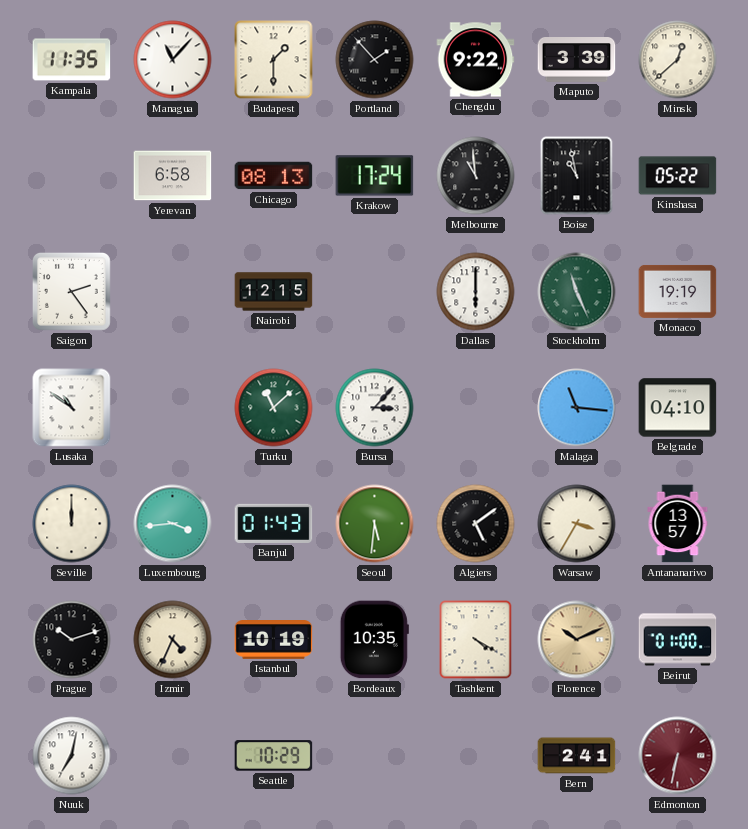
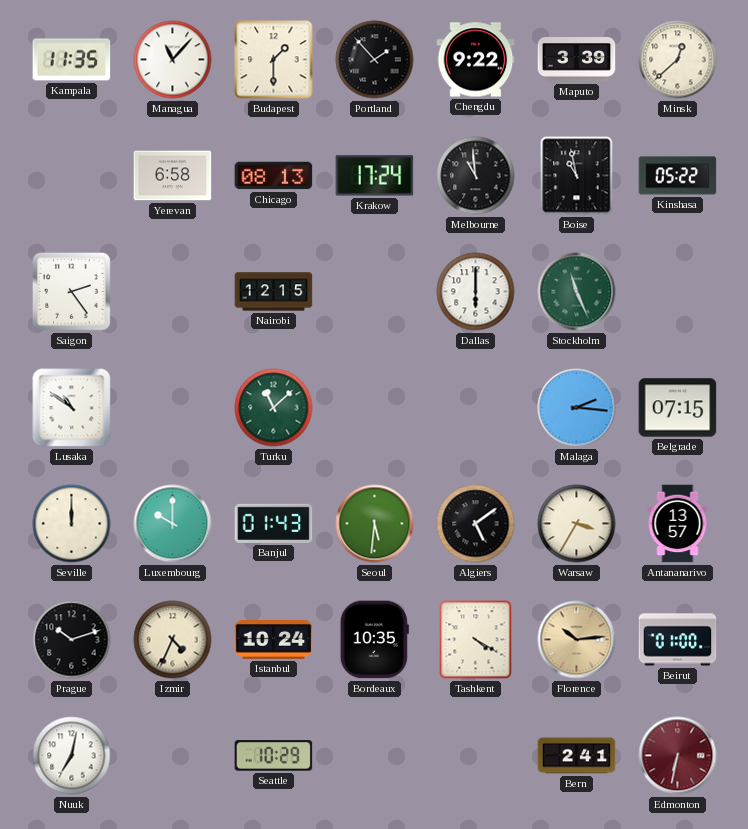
Monaco: 19:19 -> none (678, 291)
Bursa: 3:07 -> none (375, 408)
Malaga: 11:16 -> 2:16 (577, 408)
Belgrade: 04:10 -> 07:15 (678, 408)
Luxembourg: 3:44 -> 10:00 (173, 524)
Istanbul: 10:19 -> 10:24 (274, 640)
Florence: 10:11 -> 10:14 (577, 640)
